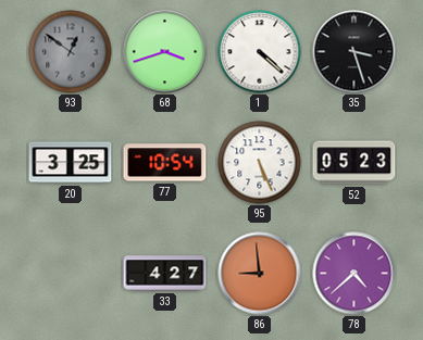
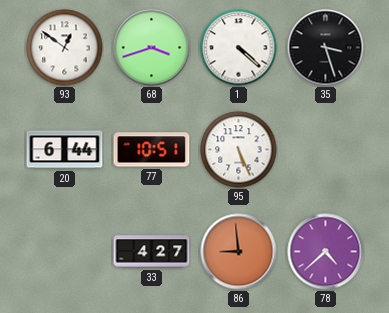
93 dial: grey -> white (65, 48)
20: 3:25 -> 6:44 (65, 150)
77: 10:54 -> 10:51 (152, 150)
52: 05:23 -> none (354, 163)
